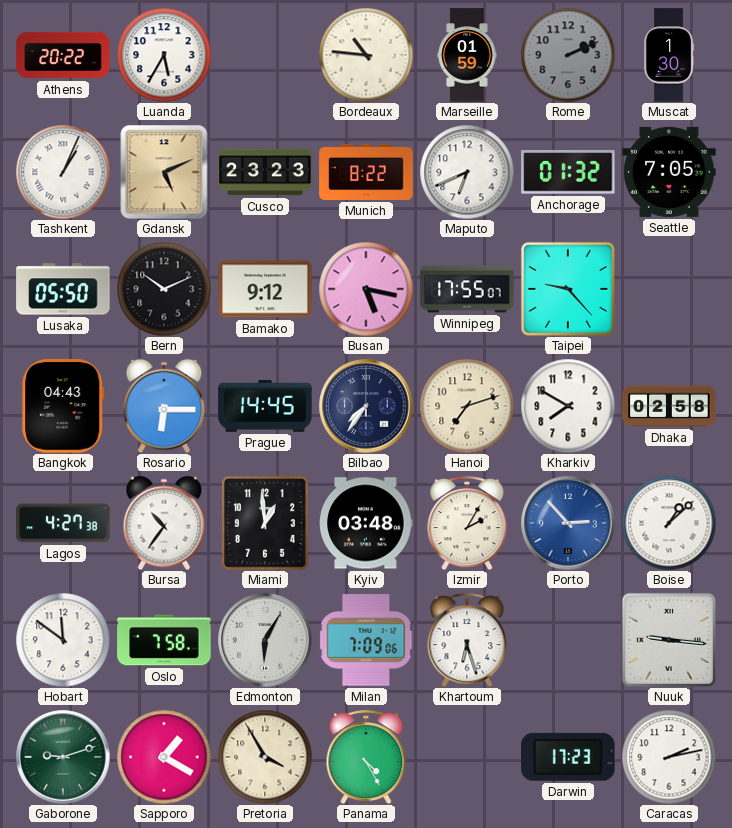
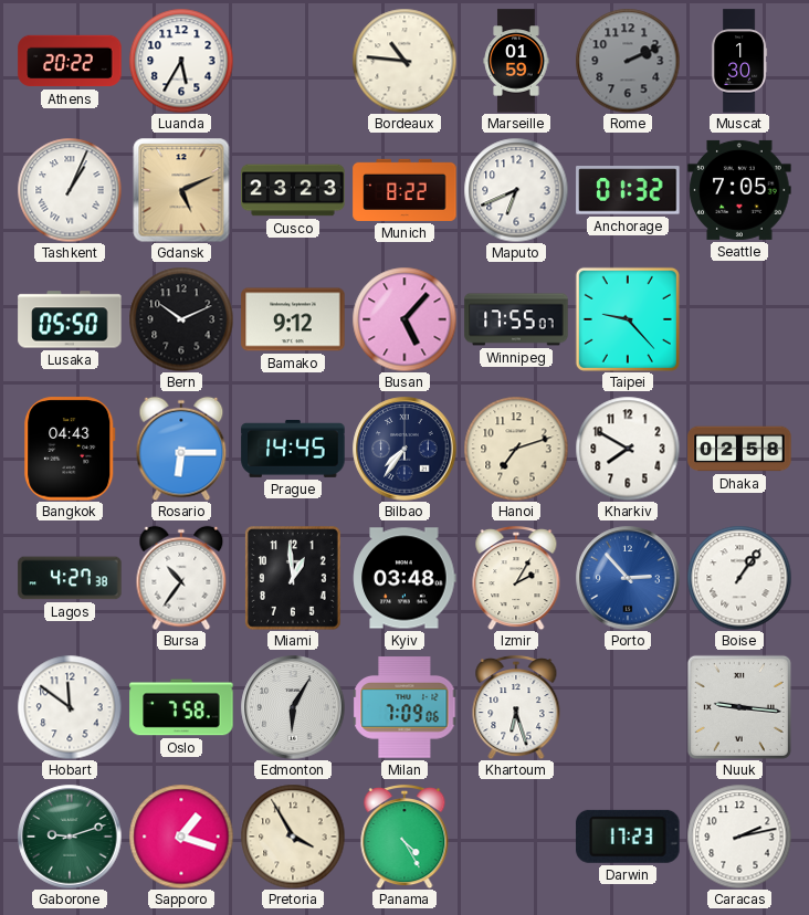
Busan: 5:17 -> 5:07 (404, 319)
Boise: 1:08 -> 1:06 (739, 578)
Sapporo: 1:20 -> 1:18 (181, 837)
